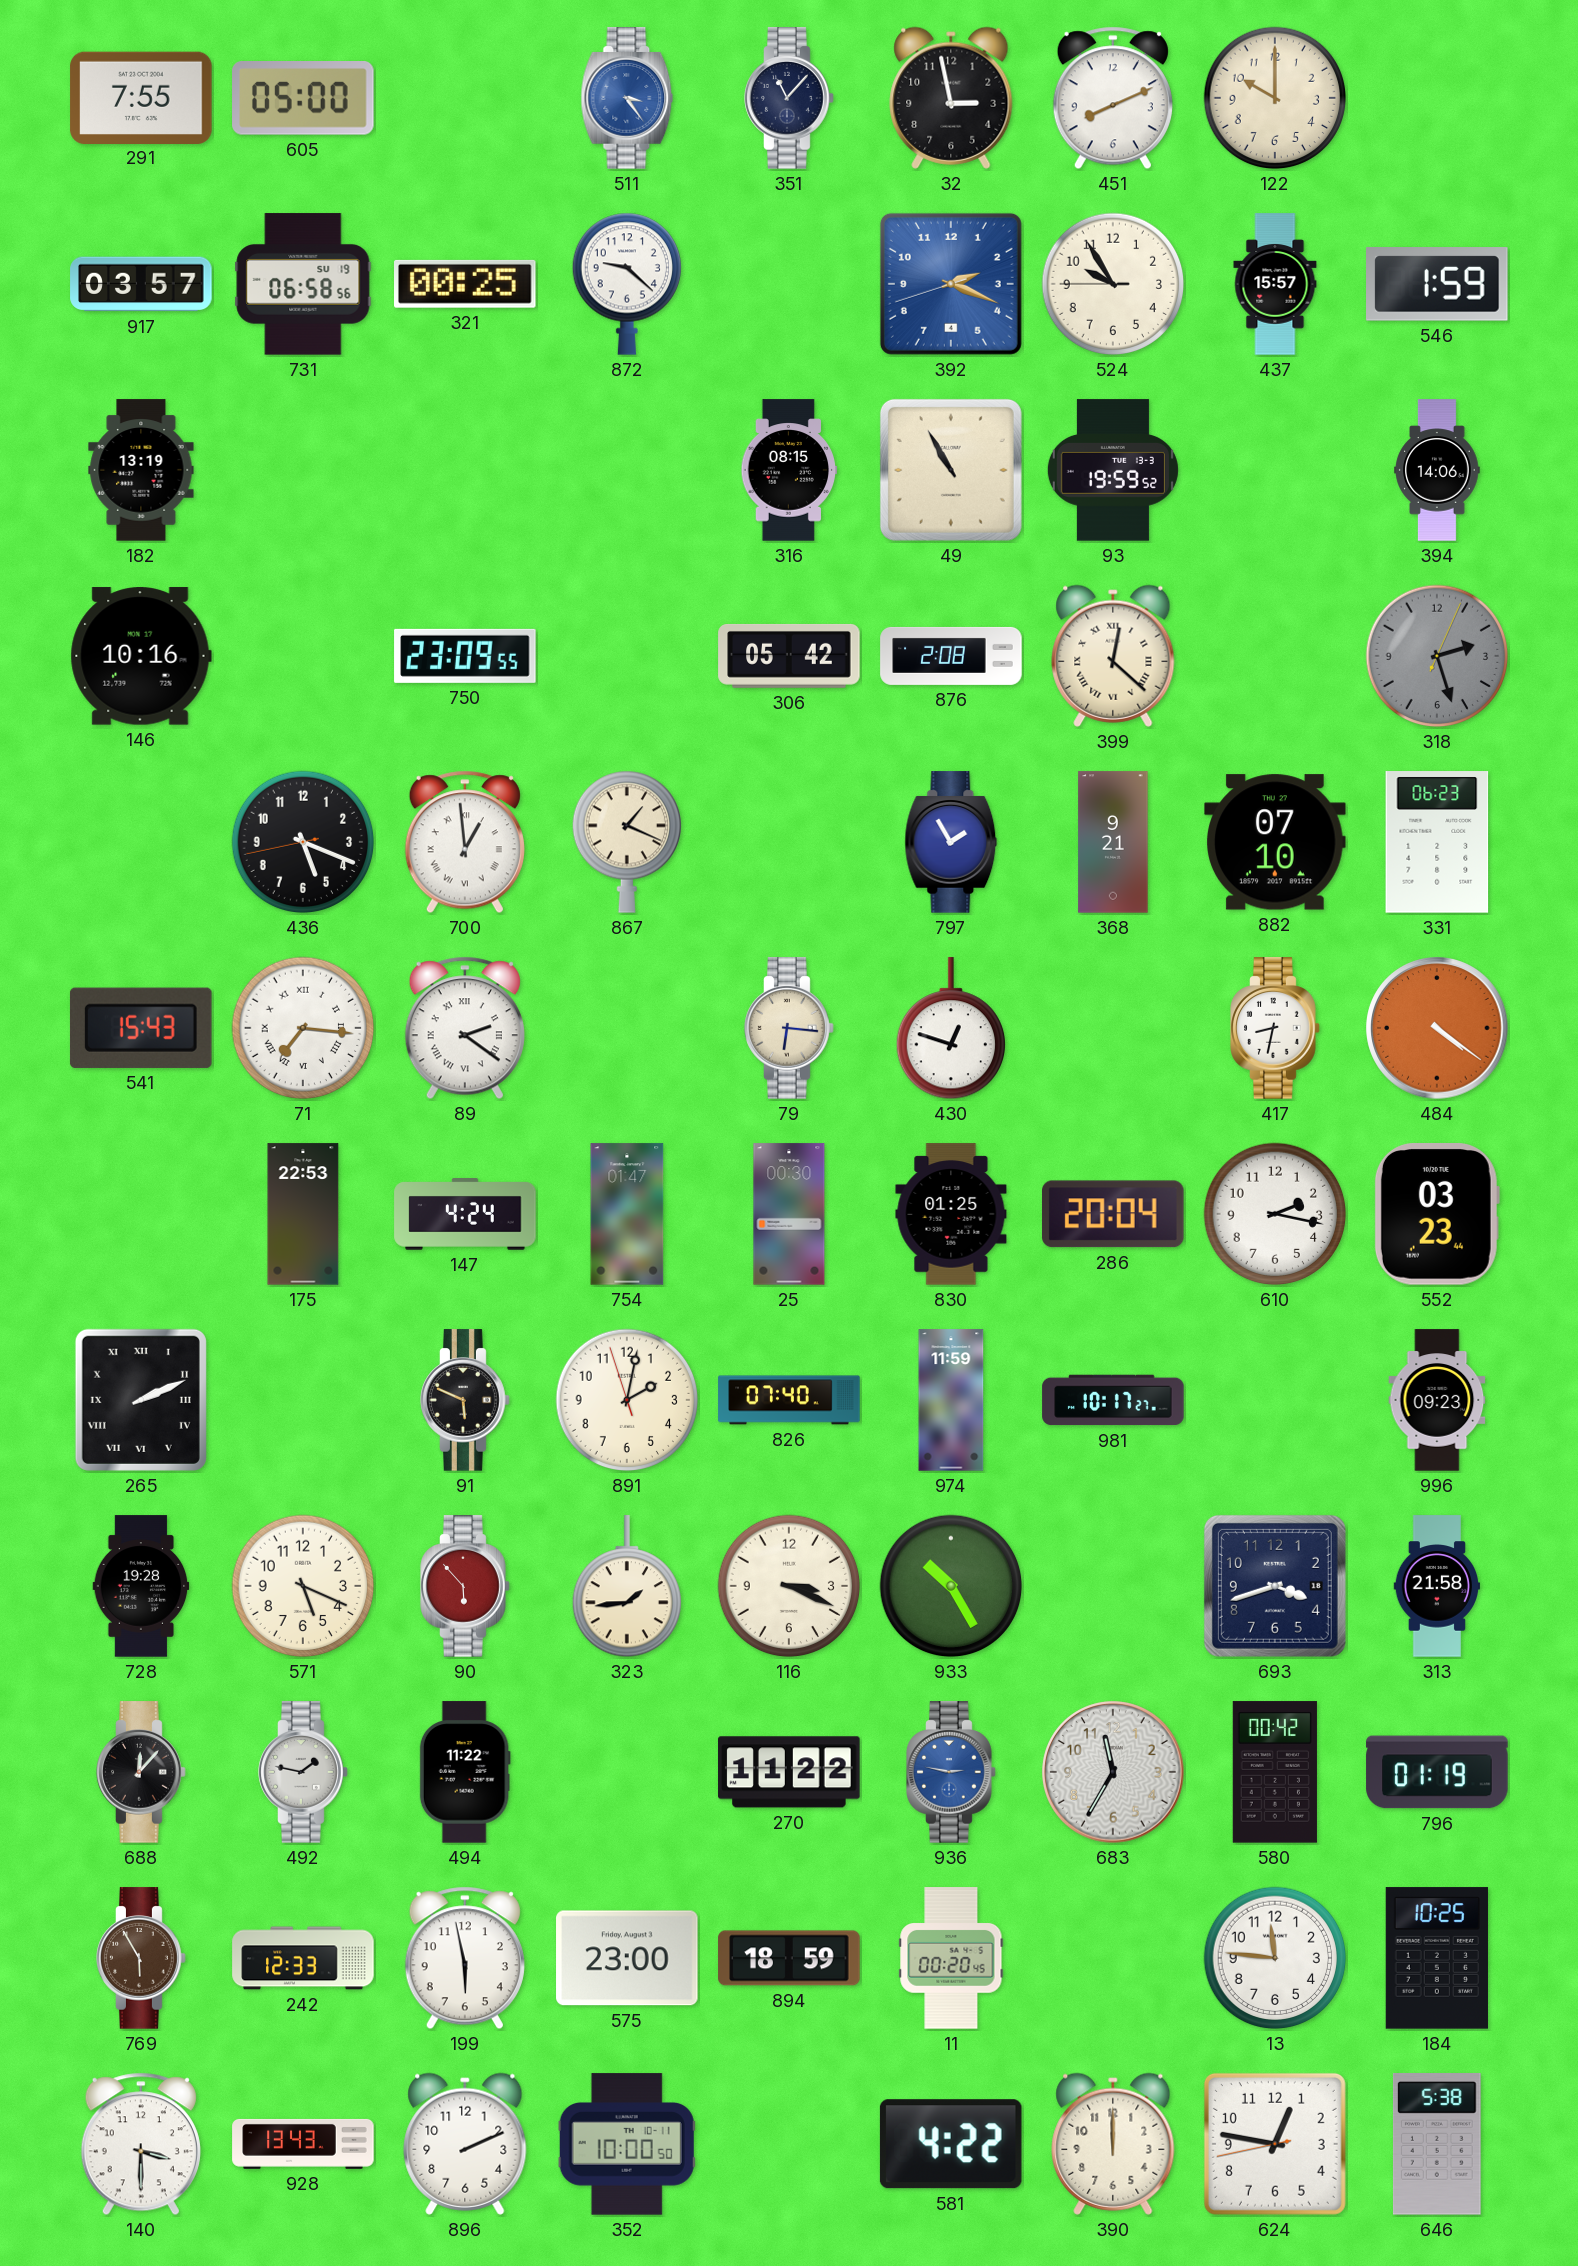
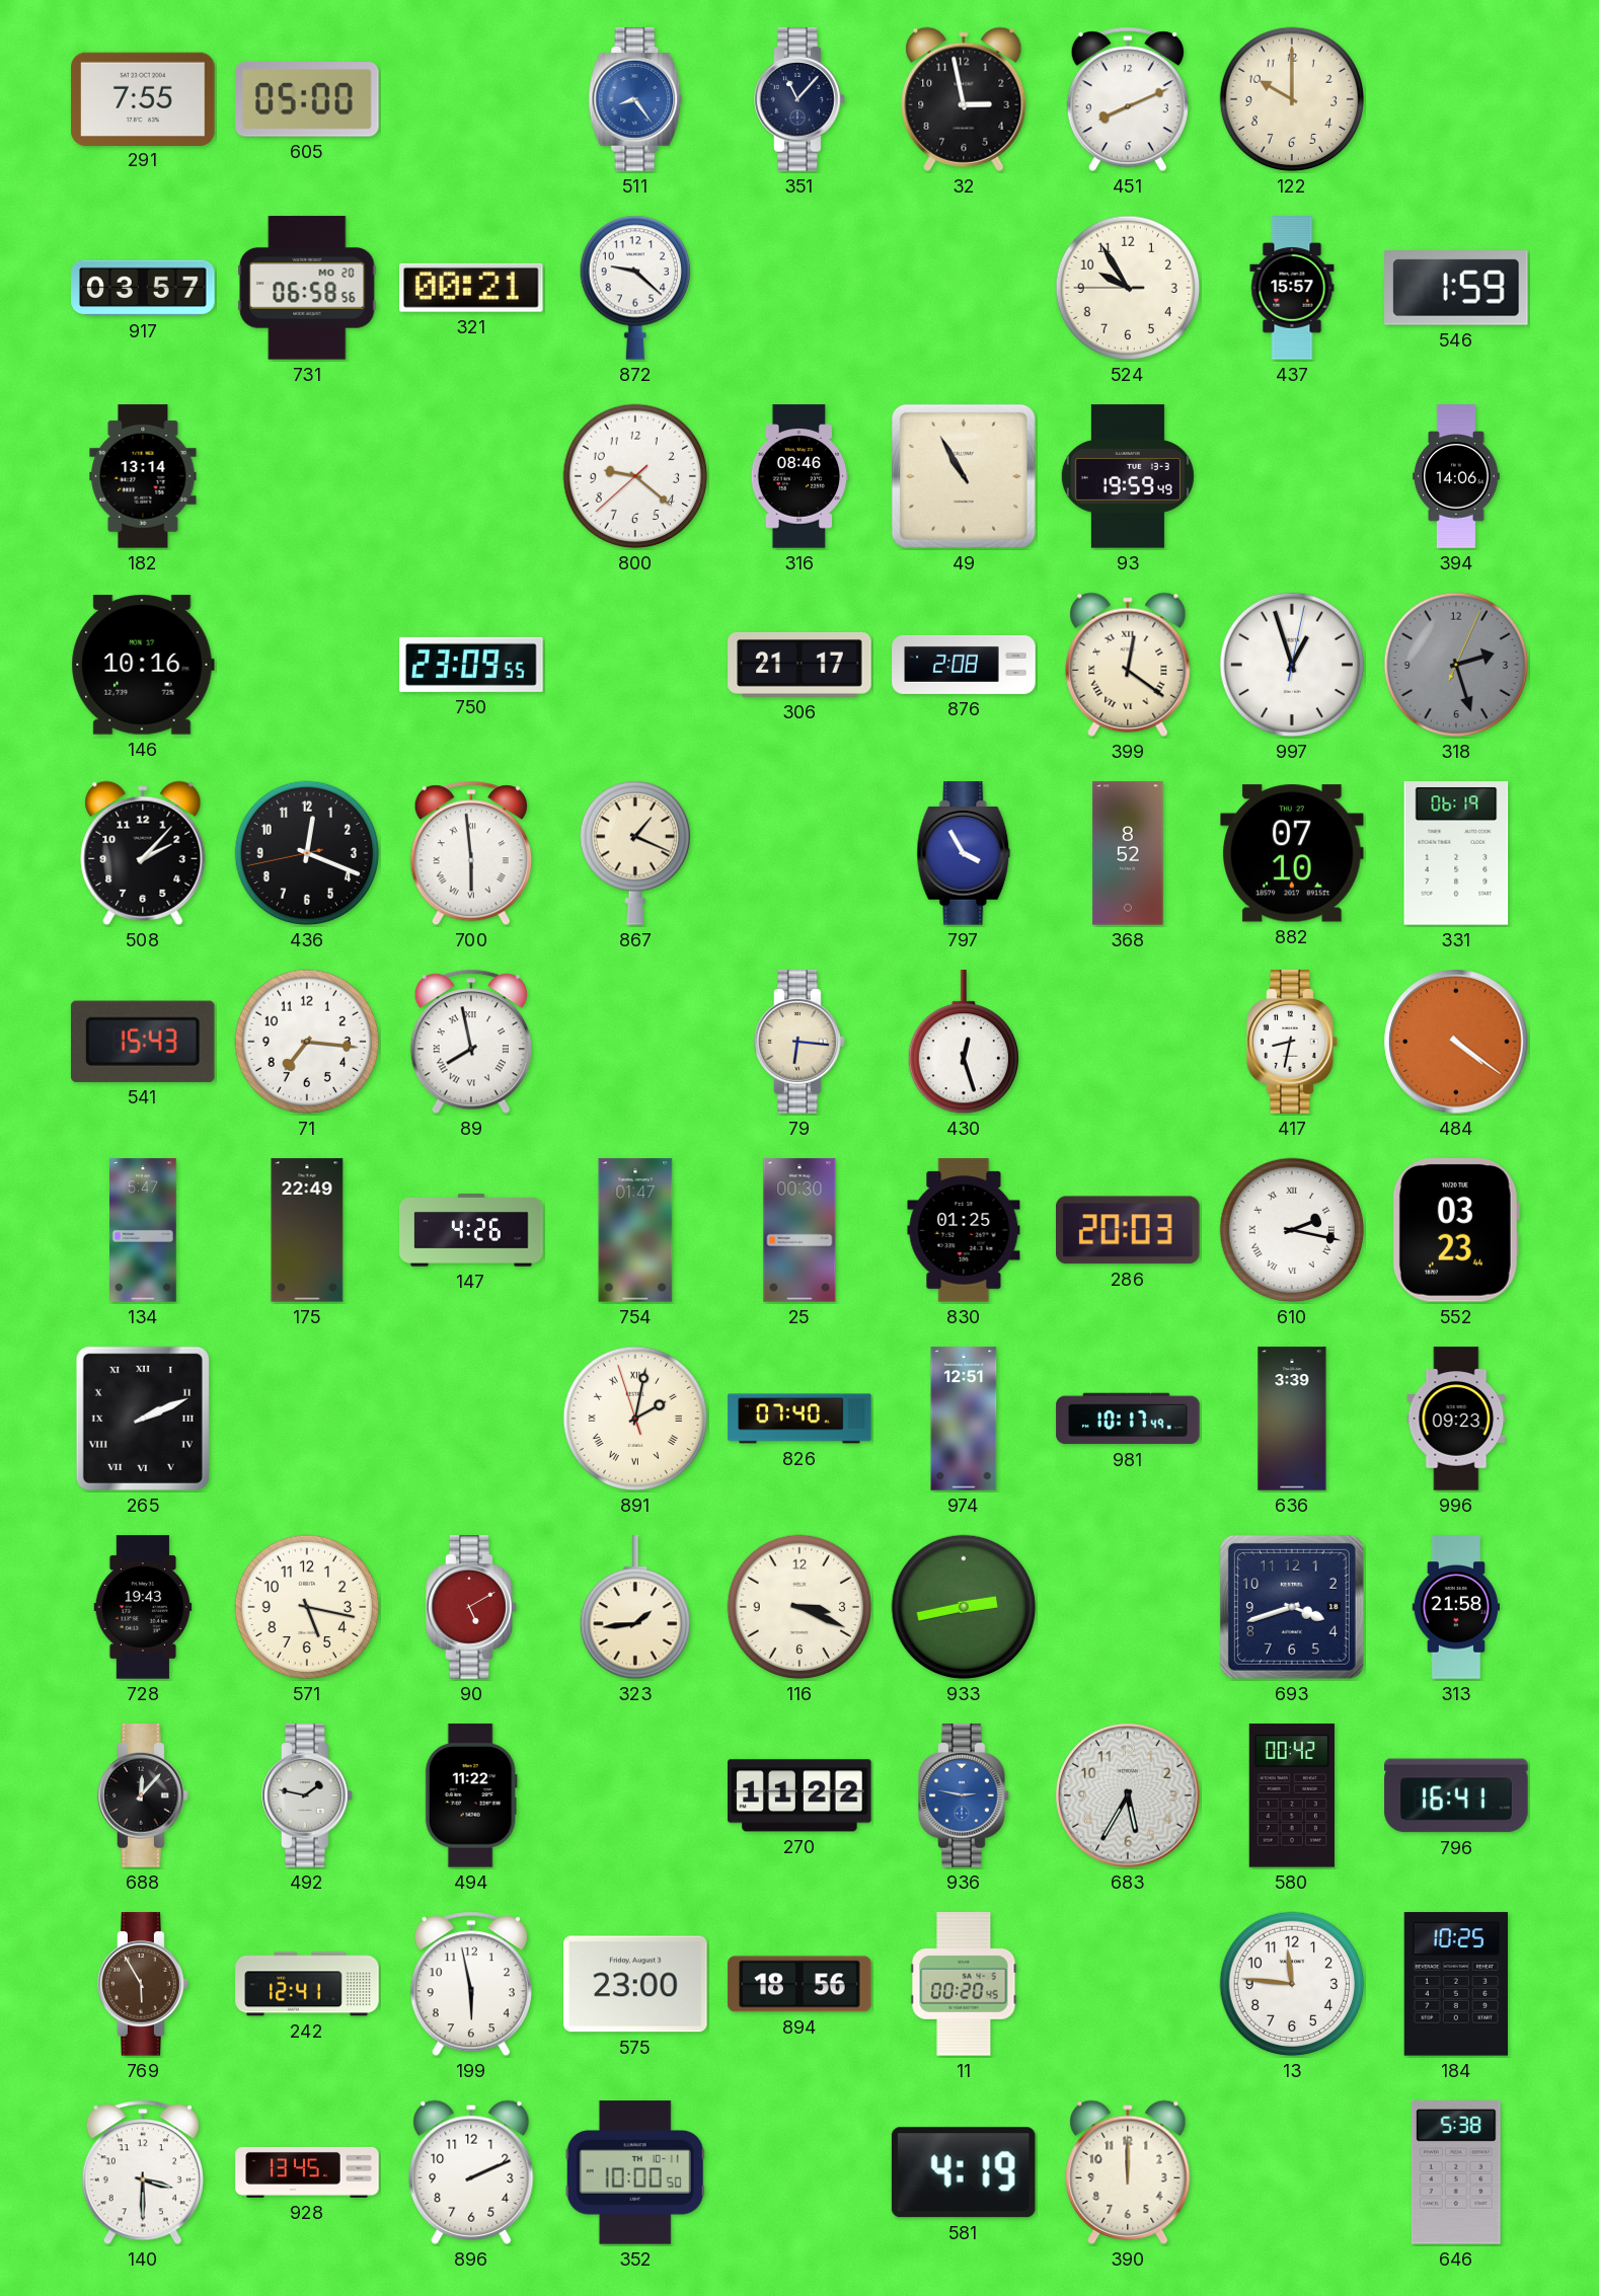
511: 3:24 -> 8:24 (635, 99)
731 date: SU 19 -> MO 20 (307, 288)
321: 00:25 -> 00:21 (472, 288)
392: 2:18 -> none (951, 284)
182: 13:19 -> 13:14 (143, 476)
800: none -> 9:21 (635, 476)
316: 08:15 -> 08:46 (799, 476)
93: 19:59:52 -> 19:59:49 (1128, 476)
306: 05:42 -> 21:17 (799, 665)
399: 12:22 -> 12:21 (1128, 665)
997: none -> 12:57 (1292, 665)
508: none -> 2:07 (143, 853)
436: 5:18 -> 12:18 (307, 853)
700: 12:59 -> 5:59 (471, 853)
797: 1:55 -> 3:55 (964, 853)
368: 9:21 -> 8:52 (1128, 853)
331: 06:23 -> 06:19 (1456, 853)
71 numerals: Roman -> Arabic (307, 1042)
89: 2:21 -> 7:58 (471, 1042)
430: 12:48 -> 12:27 (963, 1043)
134: none -> 5:47 (143, 1230)
175: 22:53 -> 22:49 (307, 1230)
147: 4:24 -> 4:26 (471, 1230)
286: 20:04 -> 20:03 (1129, 1230)
610 numerals: Arabic -> Roman (1292, 1230)
91: 5:49 -> none (465, 1400)
891 numerals: Arabic -> Roman (635, 1419)
974: 11:59 -> 12:51 (964, 1419)
981: 10:17:27 -> 10:17:49 (1128, 1419)
636: none -> 3:39 (1292, 1419)
728: 19:28 -> 19:43 (143, 1607)
571: 5:19 -> 5:17 (307, 1607)
90: 5:53 -> 5:10 (471, 1607)
933: 10:25 -> 2:43 (964, 1607)
683: 11:35 -> 5:35 (1128, 1795)
796: 01:19 -> 16:41 (1456, 1795)
242: 12:33 -> 12:41 (307, 1984)
894: 18:59 -> 18:56 (799, 1984)
928: 13:43 -> 13:45 (307, 2172)
581: 4:22 -> 4:19 (964, 2172)
624: 12:46 -> none (1275, 2144)
